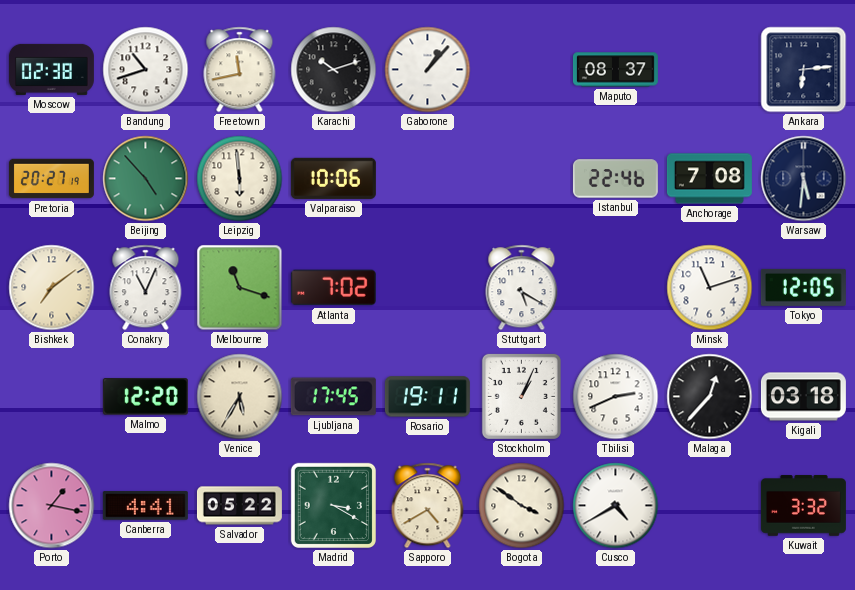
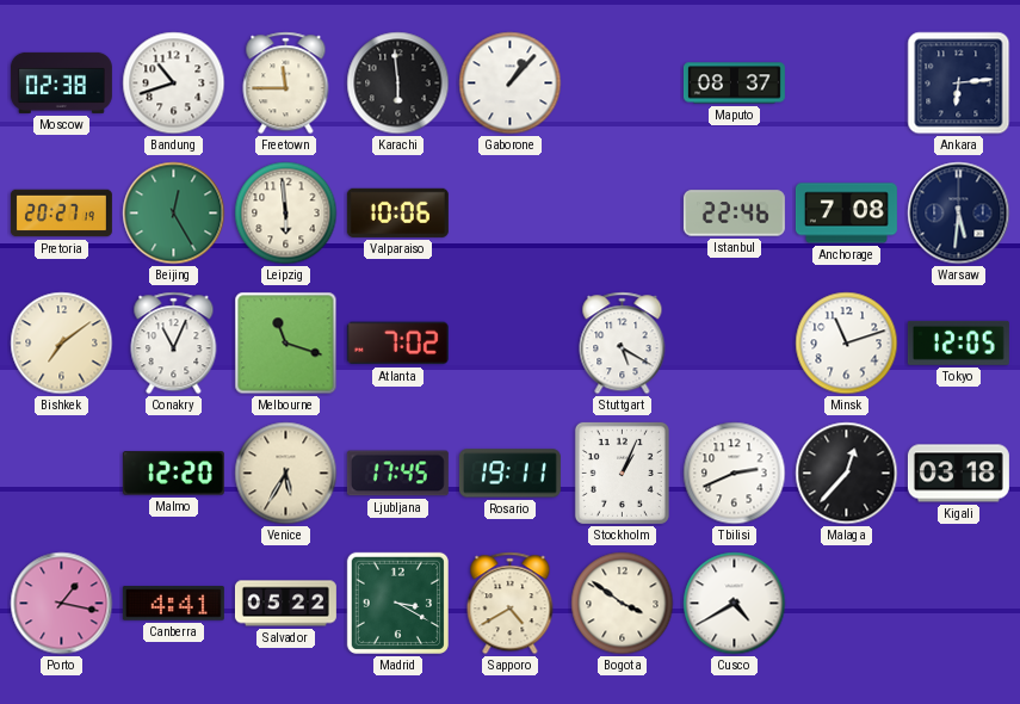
Freetown: 11:43 -> 11:45 (286, 84)
Karachi: 10:12 -> 5:59 (398, 84)
Beijing: 4:53 -> 12:25 (174, 214)
Kuwait: 3:32 -> none (803, 506)
